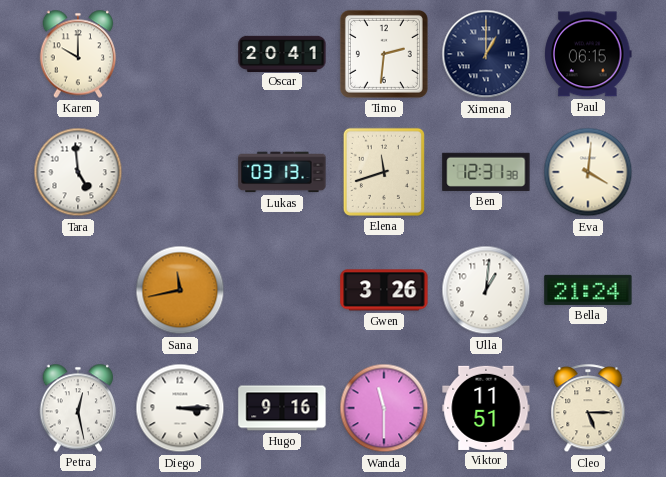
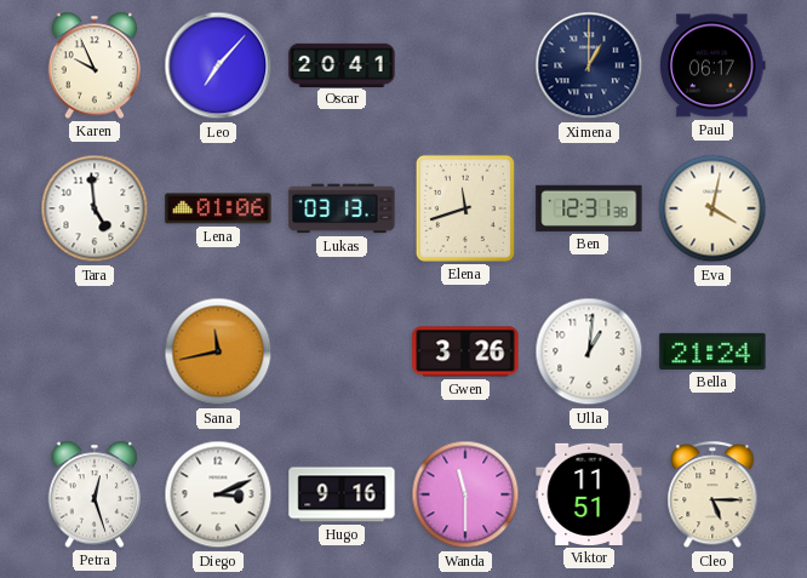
Karen: 10:00 -> 9:56 (95, 65)
Leo: none -> 7:07 (218, 65)
Timo: 2:31 -> none (384, 54)
Paul: 06:15 -> 06:17 (714, 65)
Lena: none -> 01:06 (218, 208)
Eva: 4:01 -> 4:02 (712, 208)
Petra: 12:28 -> 12:27 (95, 494)
Diego: 3:15 -> 3:11 (218, 494)
